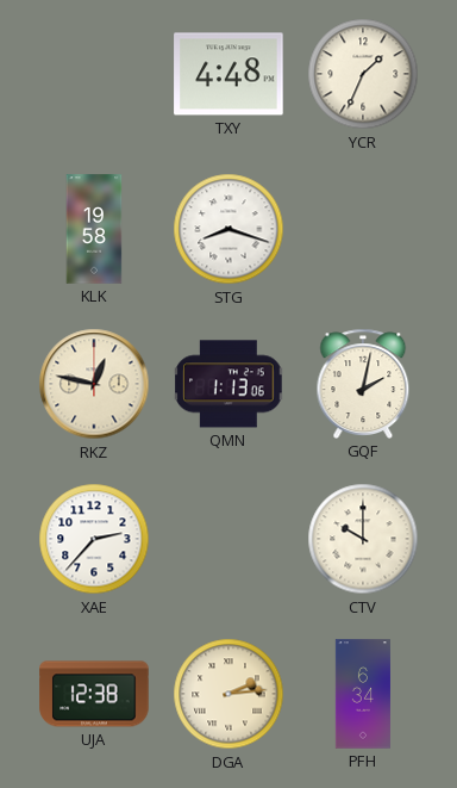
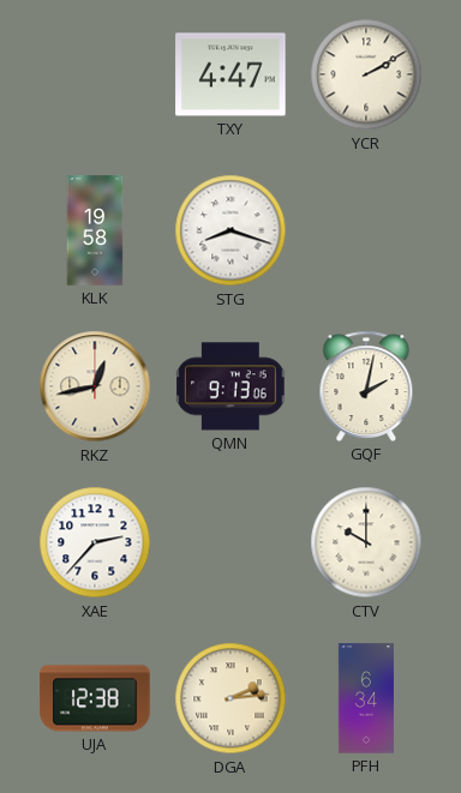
TXY: 4:48 -> 4:47 (230, 74)
YCR: 1:34 -> 2:10 (366, 74)
RKZ: 12:47 -> 12:43 (95, 386)
QMN: 1:13 -> 9:13 (230, 386)
